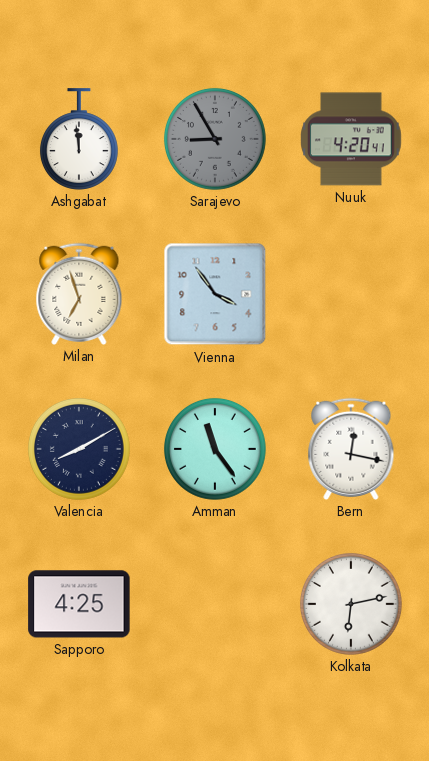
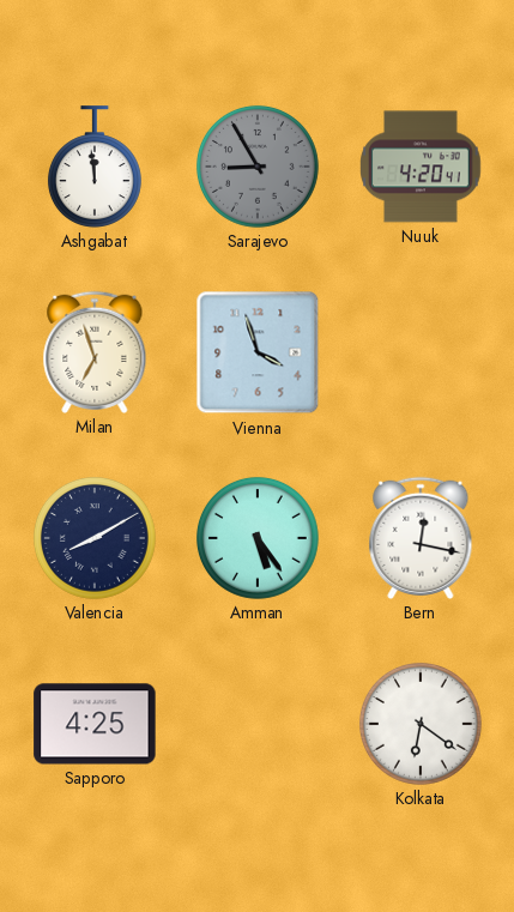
Vienna: 3:54 -> 3:57 (258, 352)
Amman: 11:24 -> 5:24 (258, 538)
Kolkata: 6:13 -> 6:21 (421, 724)
